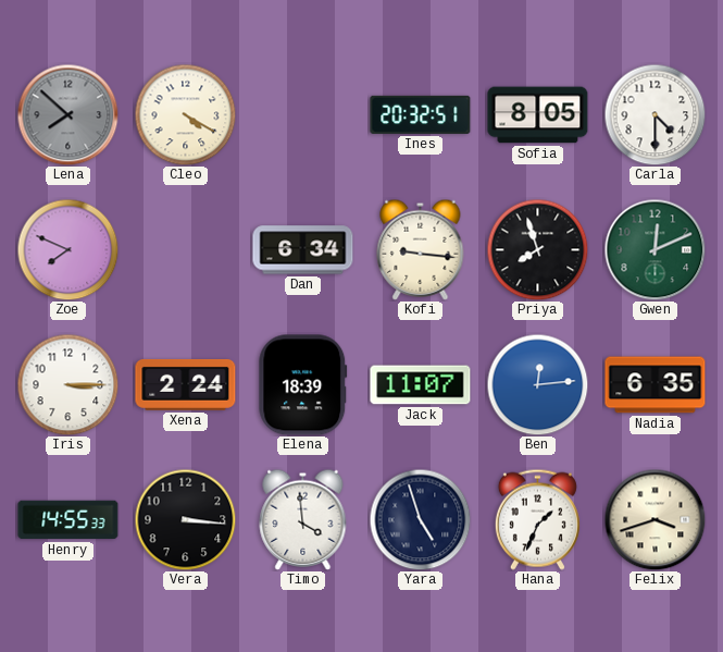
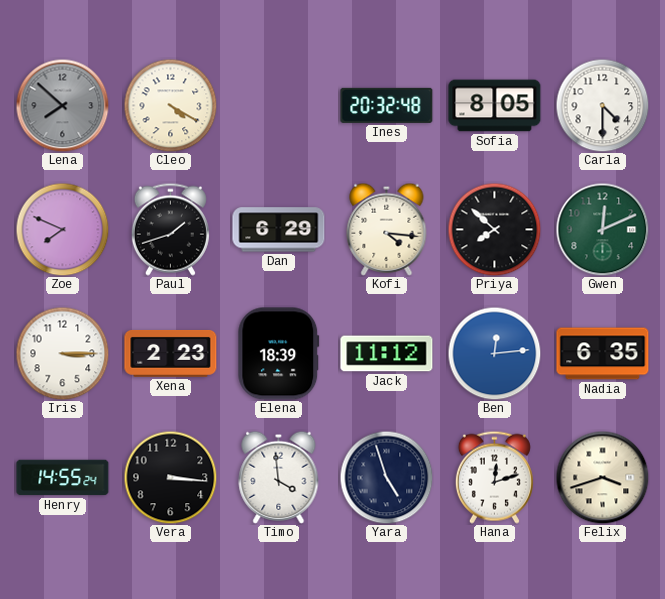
Ines: 20:32:51 -> 20:32:48 (387, 105)
Paul: none -> 1:42 (170, 229)
Dan: 6:34 -> 6:29 (279, 230)
Kofi: 9:16 -> 4:16 (387, 229)
Priya: 7:57 -> 7:52 (494, 229)
Xena: 2:24 -> 2:23 (171, 353)
Jack: 11:07 -> 11:12 (387, 354)
Henry: 14:55:33 -> 14:55:24 (63, 478)
Hana: 1:34 -> 12:12 (494, 477)
